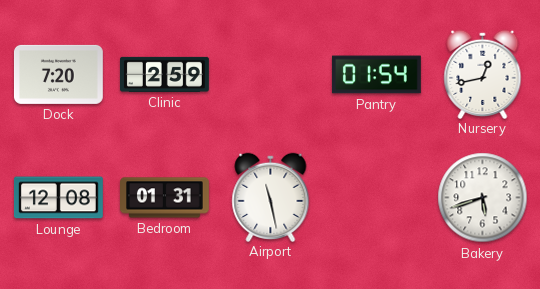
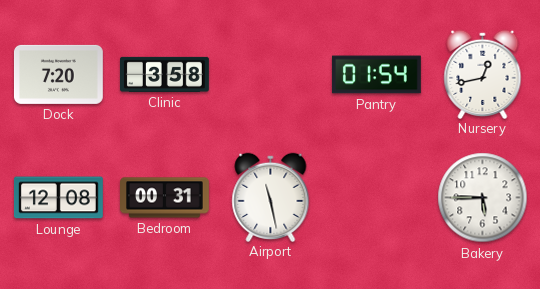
Clinic: 2:59 -> 3:58 (165, 74)
Bedroom: 01:31 -> 00:31 (165, 198)
Bakery: 5:42 -> 5:45 (483, 198)
